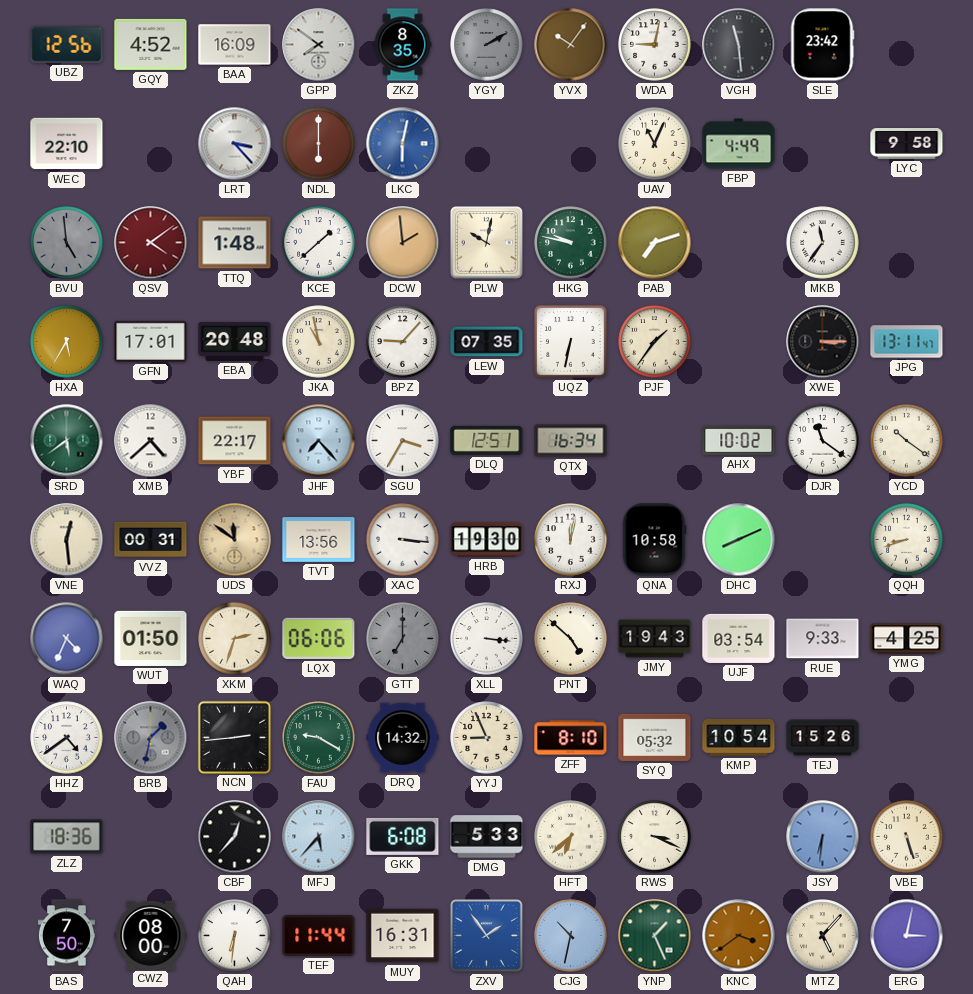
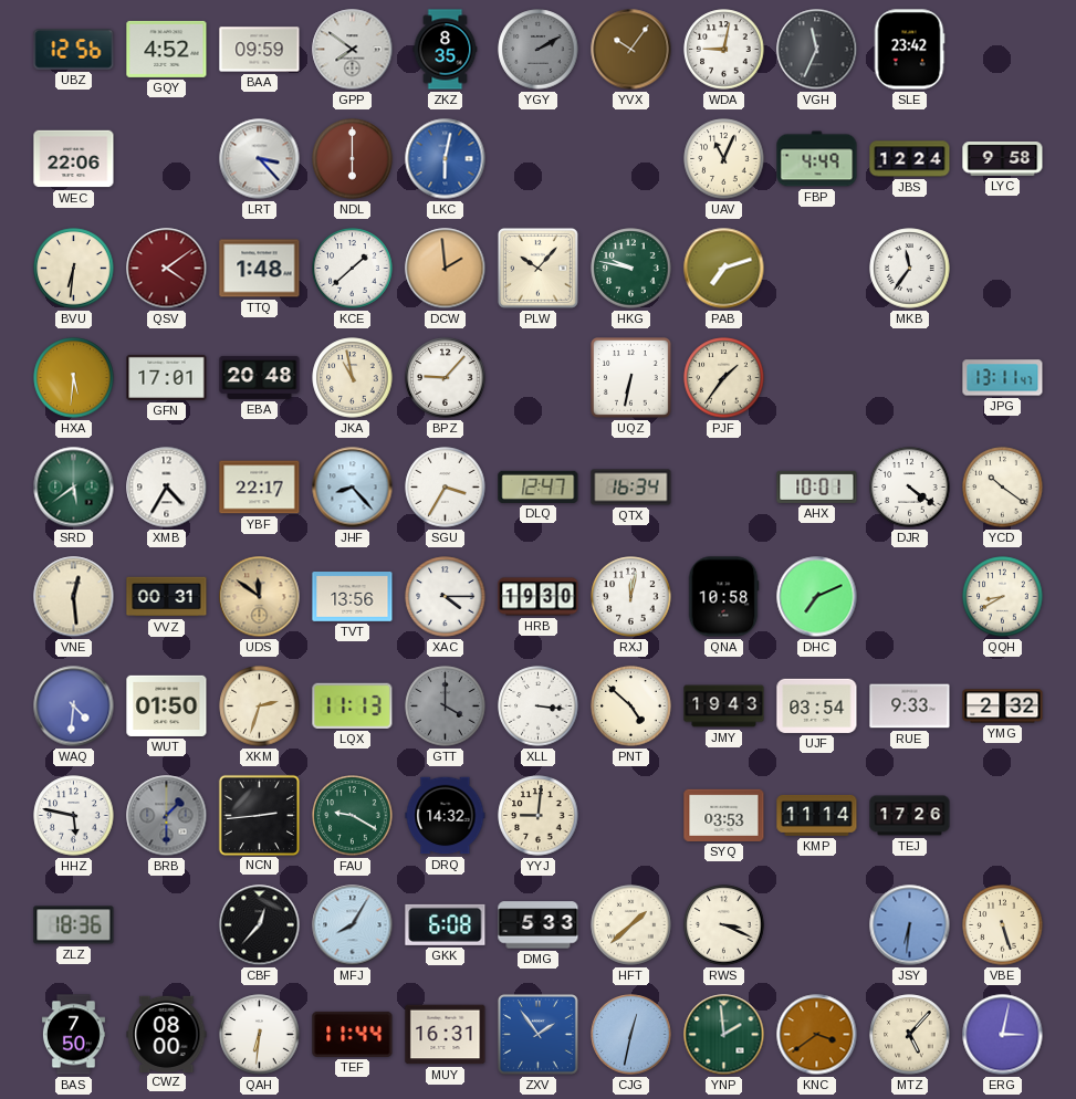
BAA: 16:09 -> 09:59 (260, 50)
VGH: 11:29 -> 11:34 (817, 50)
WEC: 22:10 -> 22:06 (74, 159)
JBS: none -> 12:24 (910, 159)
BVU: 4:59 -> 6:31 (74, 269)
BVU dial: grey -> cream (74, 269)
PLW: 10:02 -> 10:07 (537, 268)
HXA: 5:35 -> 5:31 (74, 378)
LEW: 07:35 -> none (487, 342)
XWE: 3:15 -> none (823, 342)
XMB: 4:38 -> 4:35 (167, 488)
JHF: 7:23 -> 8:23 (353, 488)
DLQ: 12:51 -> 12:47 (539, 486)
AHX: 10:02 -> 10:01 (817, 486)
DJR: 11:21 -> 4:21 (910, 488)
XAC: 3:16 -> 4:15 (446, 597)
DHC: 8:11 -> 7:11 (817, 597)
QQH: 8:42 -> 8:40 (1003, 597)
WAQ: 4:34 -> 4:31 (74, 706)
LQX: 06:06 -> 11:13 (353, 705)
GTT: 7:00 -> 4:00 (446, 706)
YMG: 4:25 -> 2:32 (1003, 706)
HHZ: 4:39 -> 5:47 (74, 816)
BRB: 1:32 -> 1:30 (167, 816)
YYJ: 8:56 -> 9:01 (539, 816)
ZFF: 8:10 -> none (571, 738)
SYQ: 05:32 -> 03:53 (724, 815)
KMP: 10:54 -> 11:14 (817, 816)
TEJ: 15:26 -> 17:26 (910, 816)
MFJ: 5:37 -> 8:05 (353, 925)
HFT: 6:38 -> 1:38 (631, 925)
CJG: 10:32 -> 12:32 (631, 1035)
YNP: 1:26 -> 1:59 (724, 1035)
